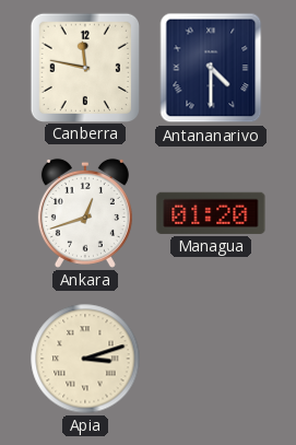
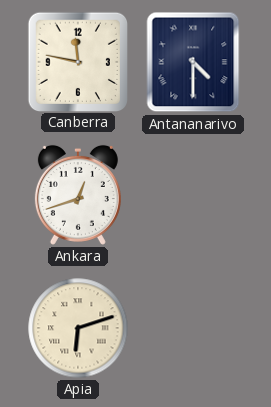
Managua: 01:20 -> none (211, 213)
Apia: 3:12 -> 6:12 (78, 328)
